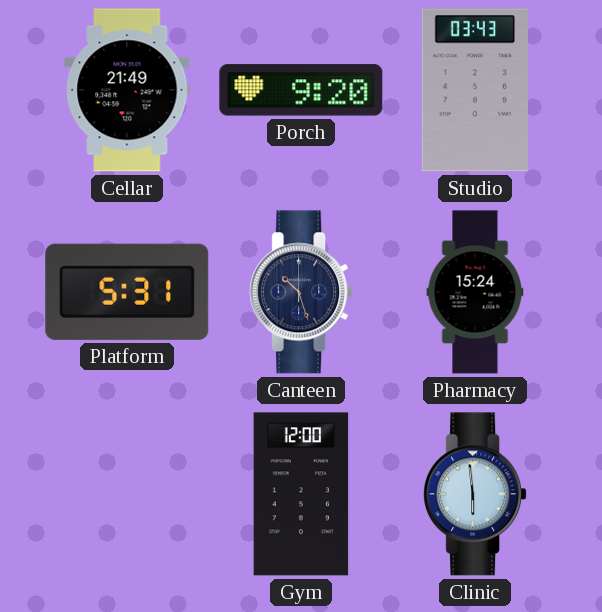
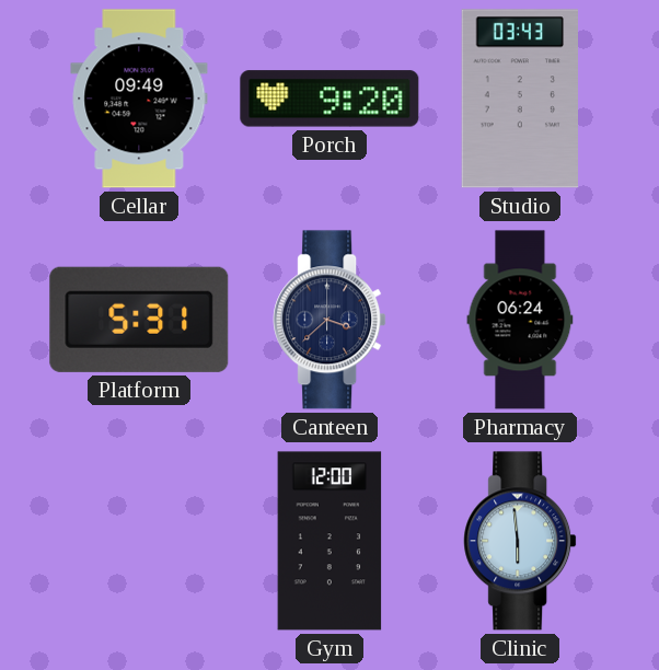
Cellar: 21:49 -> 09:49 (139, 99)
Canteen: 10:27 -> 3:38 (329, 320)
Pharmacy: 15:24 -> 06:24 (520, 320)
